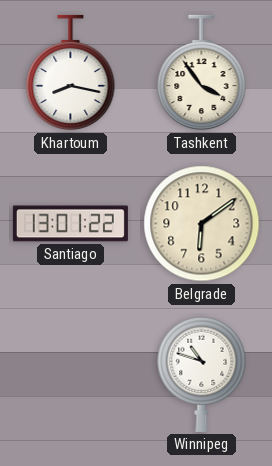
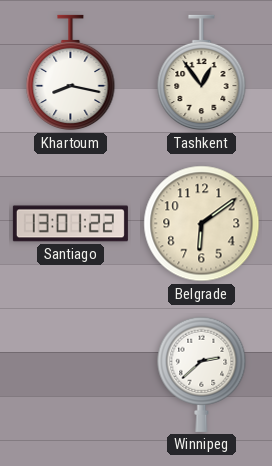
Tashkent: 3:54 -> 12:54 (202, 73)
Winnipeg: 10:48 -> 2:38 (202, 374)
